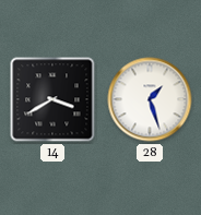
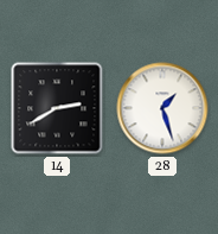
14: 3:40 -> 2:40 (57, 108)
